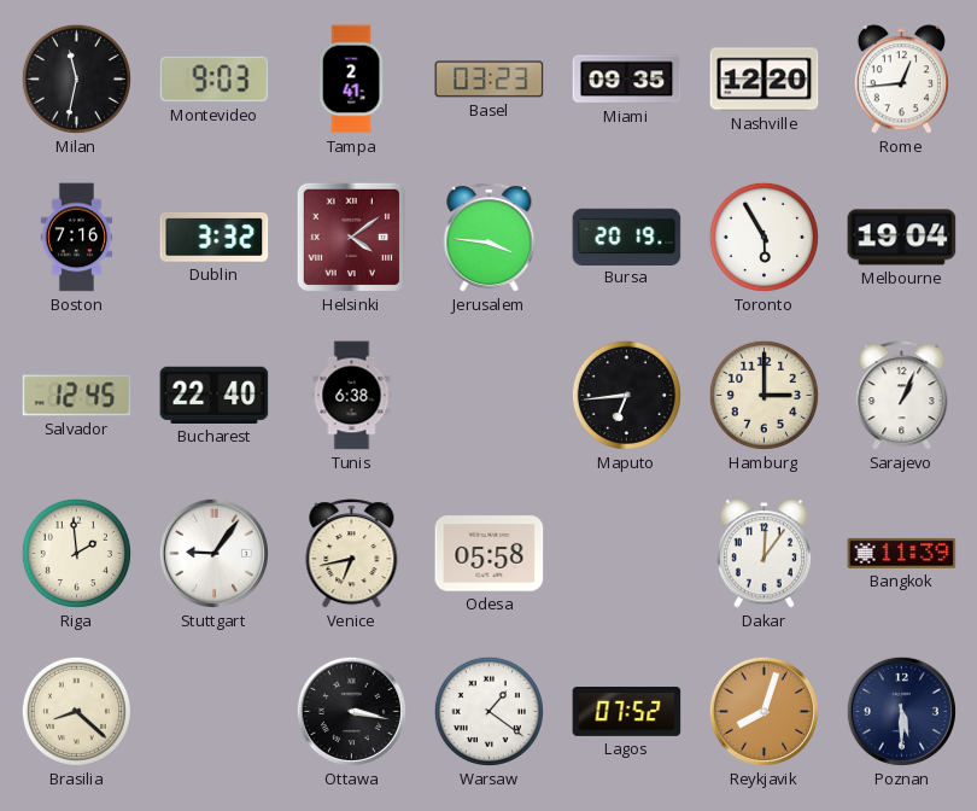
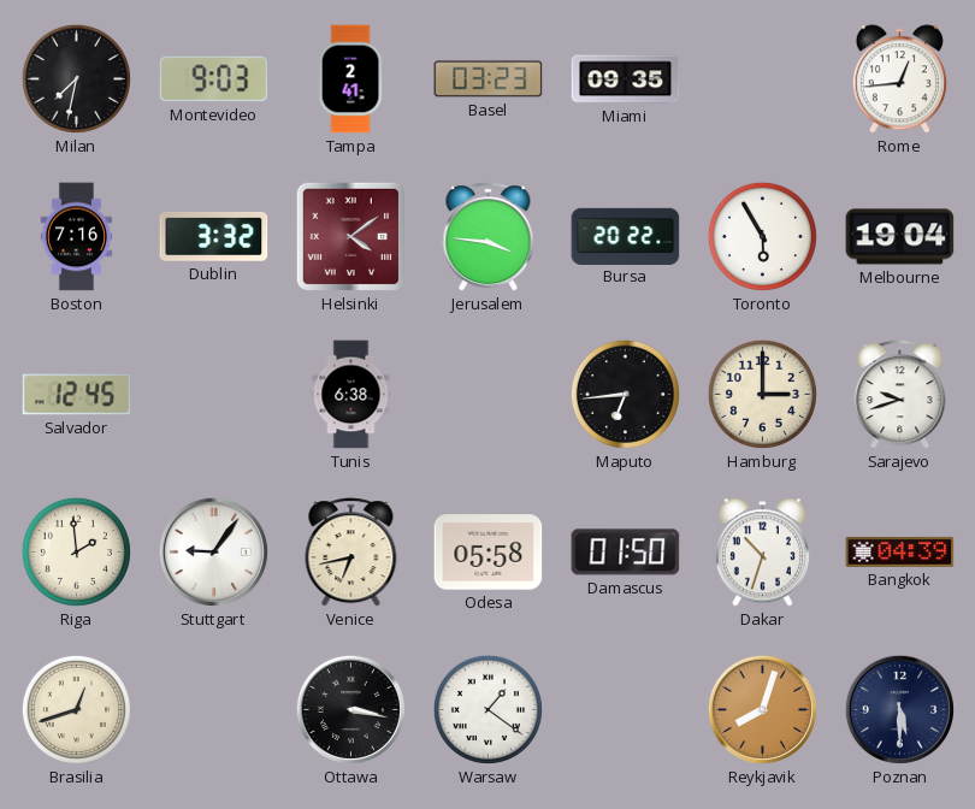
Milan: 11:32 -> 7:32 (76, 78)
Nashville: 12:20 -> none (765, 80)
Bursa: 20:19 -> 20:22 (626, 236)
Bucharest: 22:40 -> none (215, 395)
Sarajevo: 1:04 -> 9:42 (900, 395)
Damascus: none -> 01:50 (626, 553)
Dakar: 12:06 -> 10:33 (762, 553)
Bangkok: 11:39 -> 04:39 (900, 551)
Brasilia: 8:22 -> 12:42 (76, 709)
Lagos: 07:52 -> none (627, 712)
